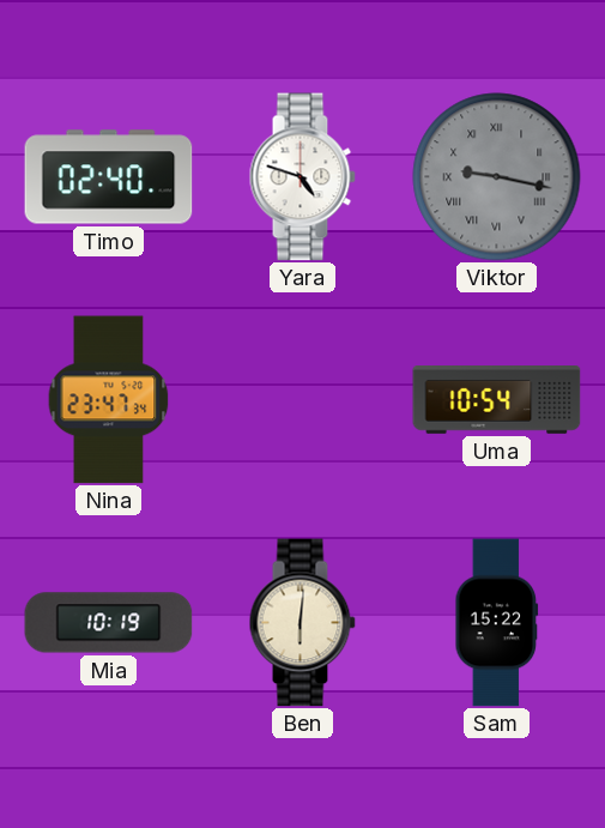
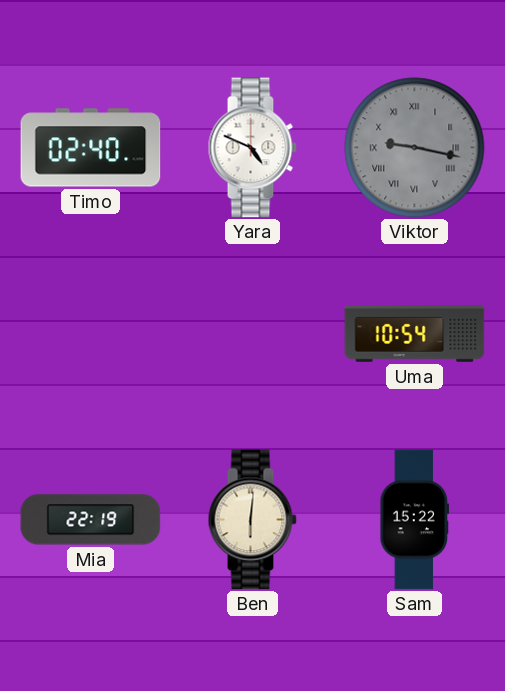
Yara: 4:48 -> 4:49 (252, 148)
Nina: 23:47 -> none (109, 400)
Mia: 10:19 -> 22:19 (91, 520)
